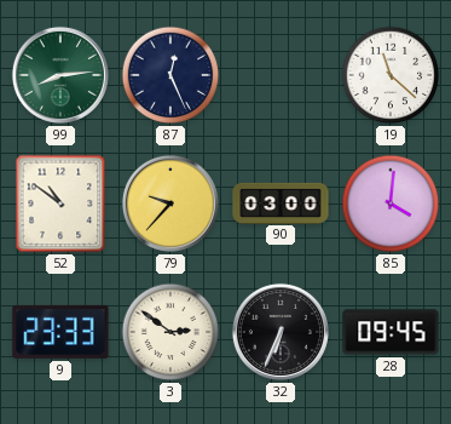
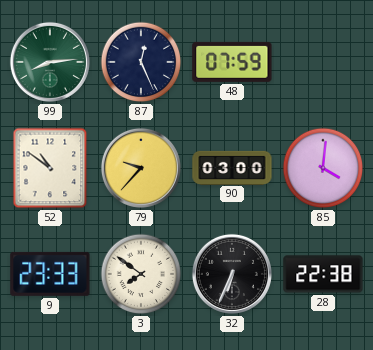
48: none -> 07:59 (232, 62)
19: 11:22 -> none (391, 75)
3: 2:51 -> 7:51 (141, 274)
28: 09:45 -> 22:38 (323, 274)
